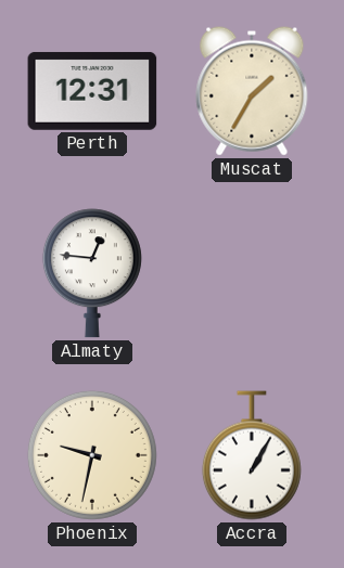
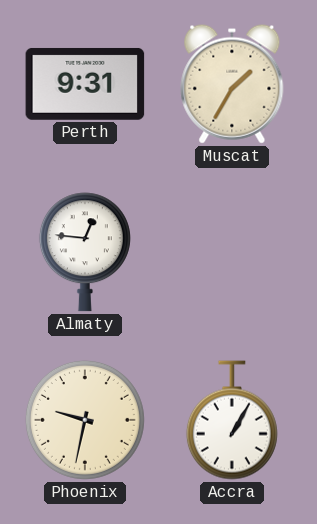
Perth: 12:31 -> 9:31 (85, 84)
